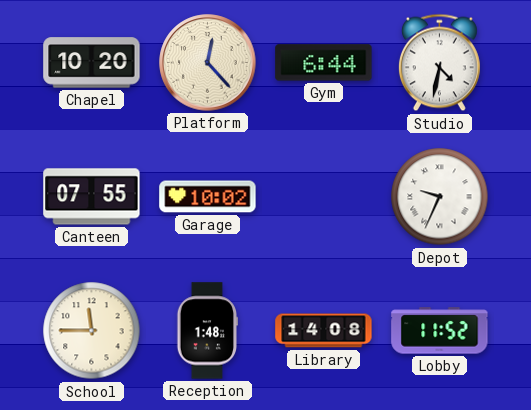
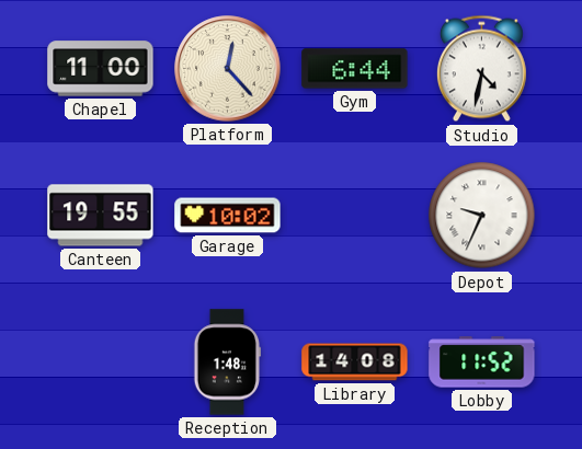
Chapel: 10:20 -> 11:00 (101, 69)
Canteen: 07:55 -> 19:55 (101, 216)
School: 11:45 -> none (92, 331)
